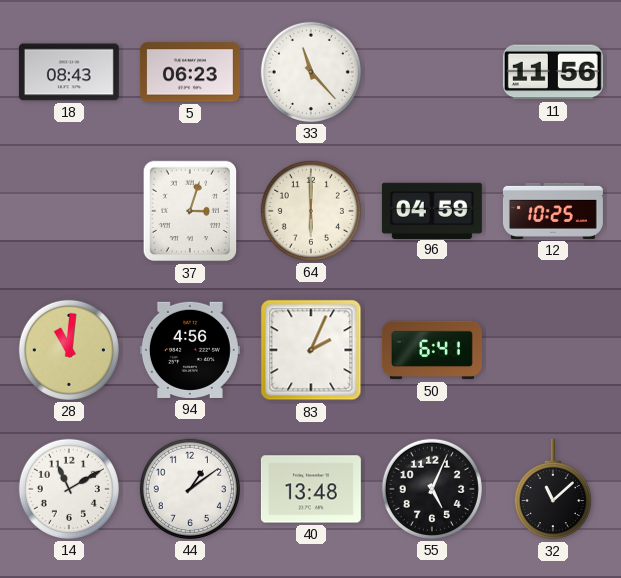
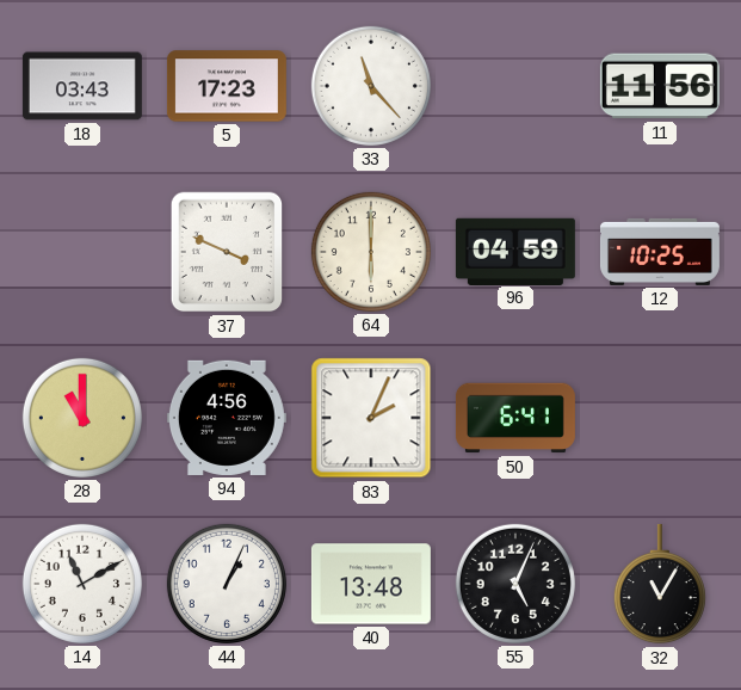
18: 08:43 -> 03:43 (82, 86)
5: 06:23 -> 17:23 (227, 86)
37: 3:03 -> 3:49 (227, 252)
28: 11:01 -> 11:00 (82, 418)
44: 1:09 -> 1:04 (227, 584)
32: 11:08 -> 11:05 (660, 584)
